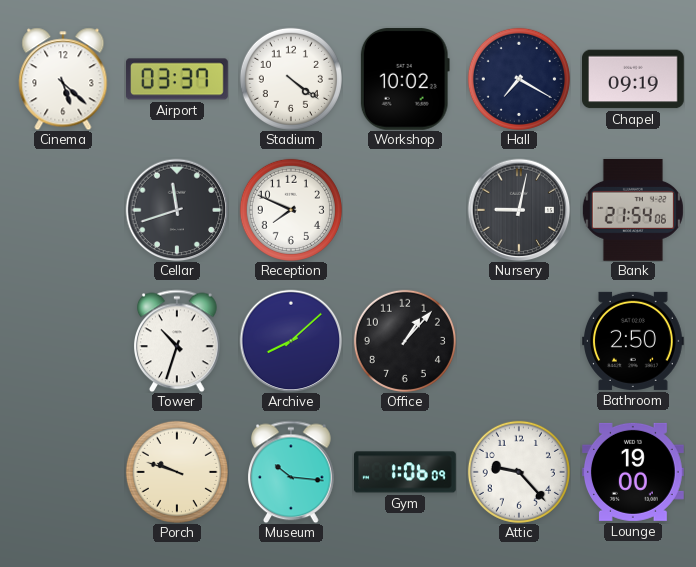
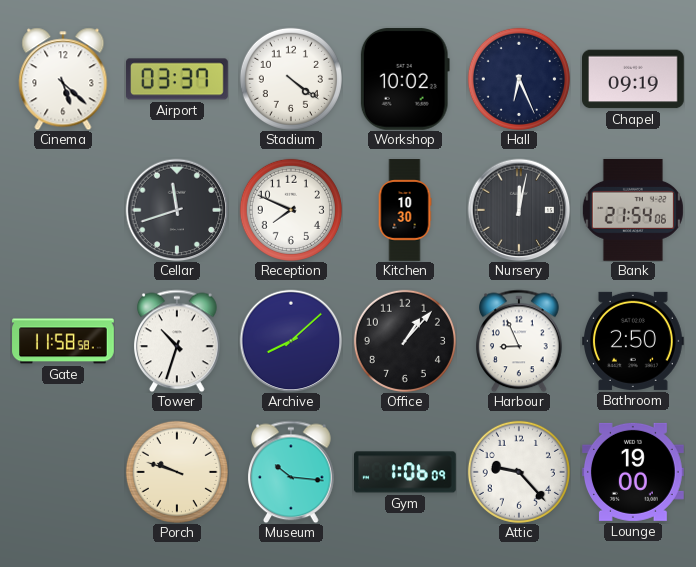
Hall: 7:20 -> 6:26 (519, 79)
Kitchen: none -> 10:30 (405, 210)
Nursery: 9:02 -> 12:02 (519, 210)
Gate: none -> 11:58 (63, 341)
Harbour: none -> 8:56 (520, 341)
